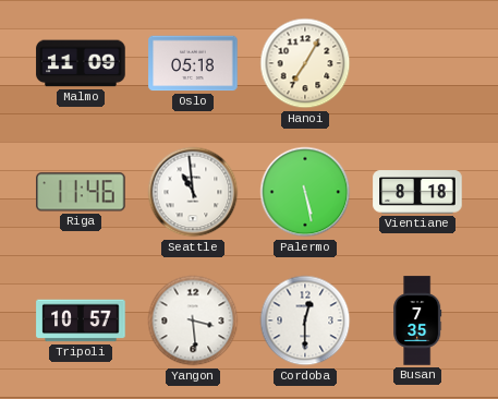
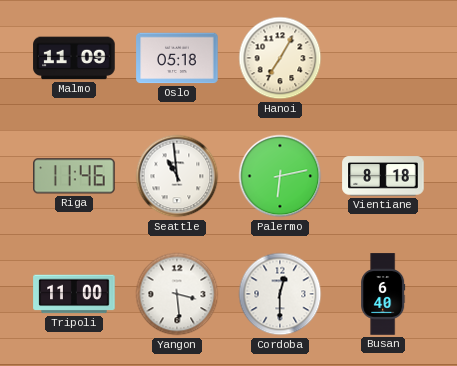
Palermo: 5:28 -> 6:13 (280, 176)
Tripoli: 10:57 -> 11:00 (74, 294)
Busan: 7:35 -> 6:40 (383, 294)
